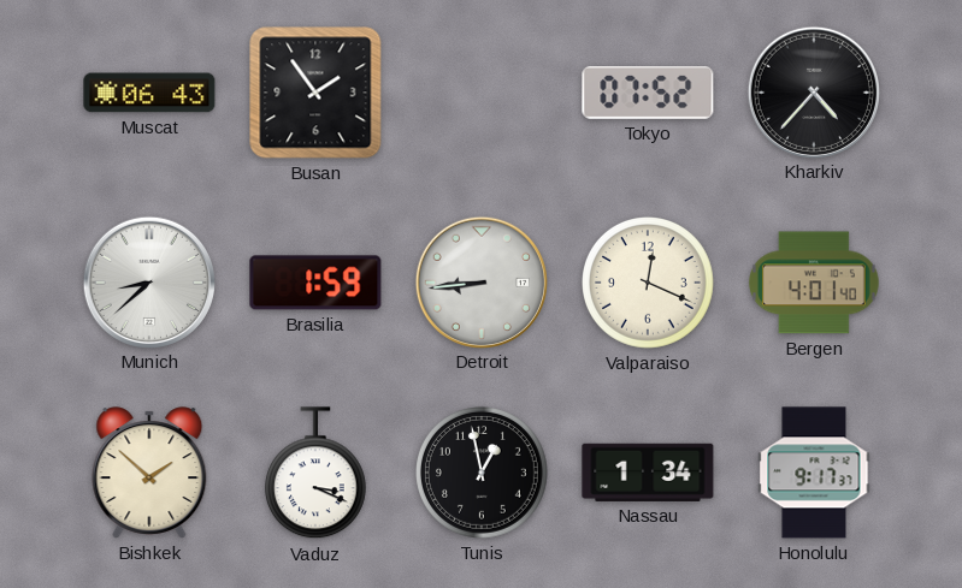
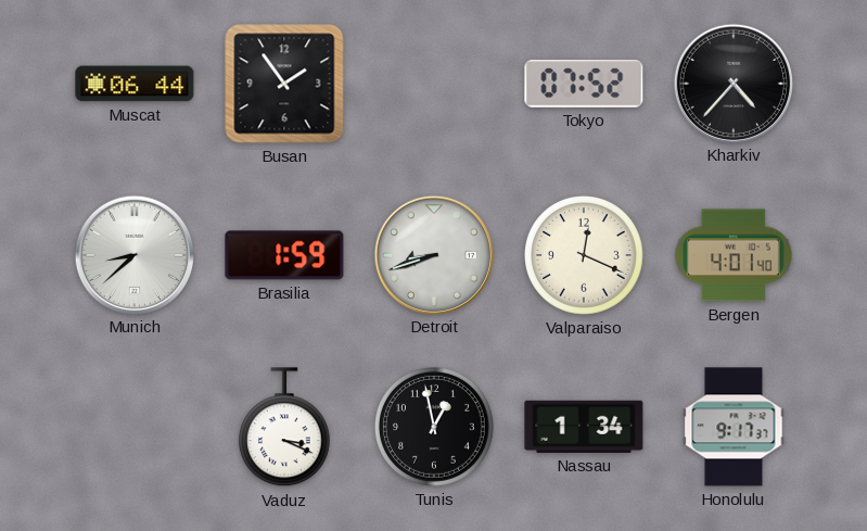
Muscat: 06:43 -> 06:44 (135, 84)
Detroit: 8:44 -> 8:42 (433, 254)
Bishkek: 1:52 -> none (149, 473)
